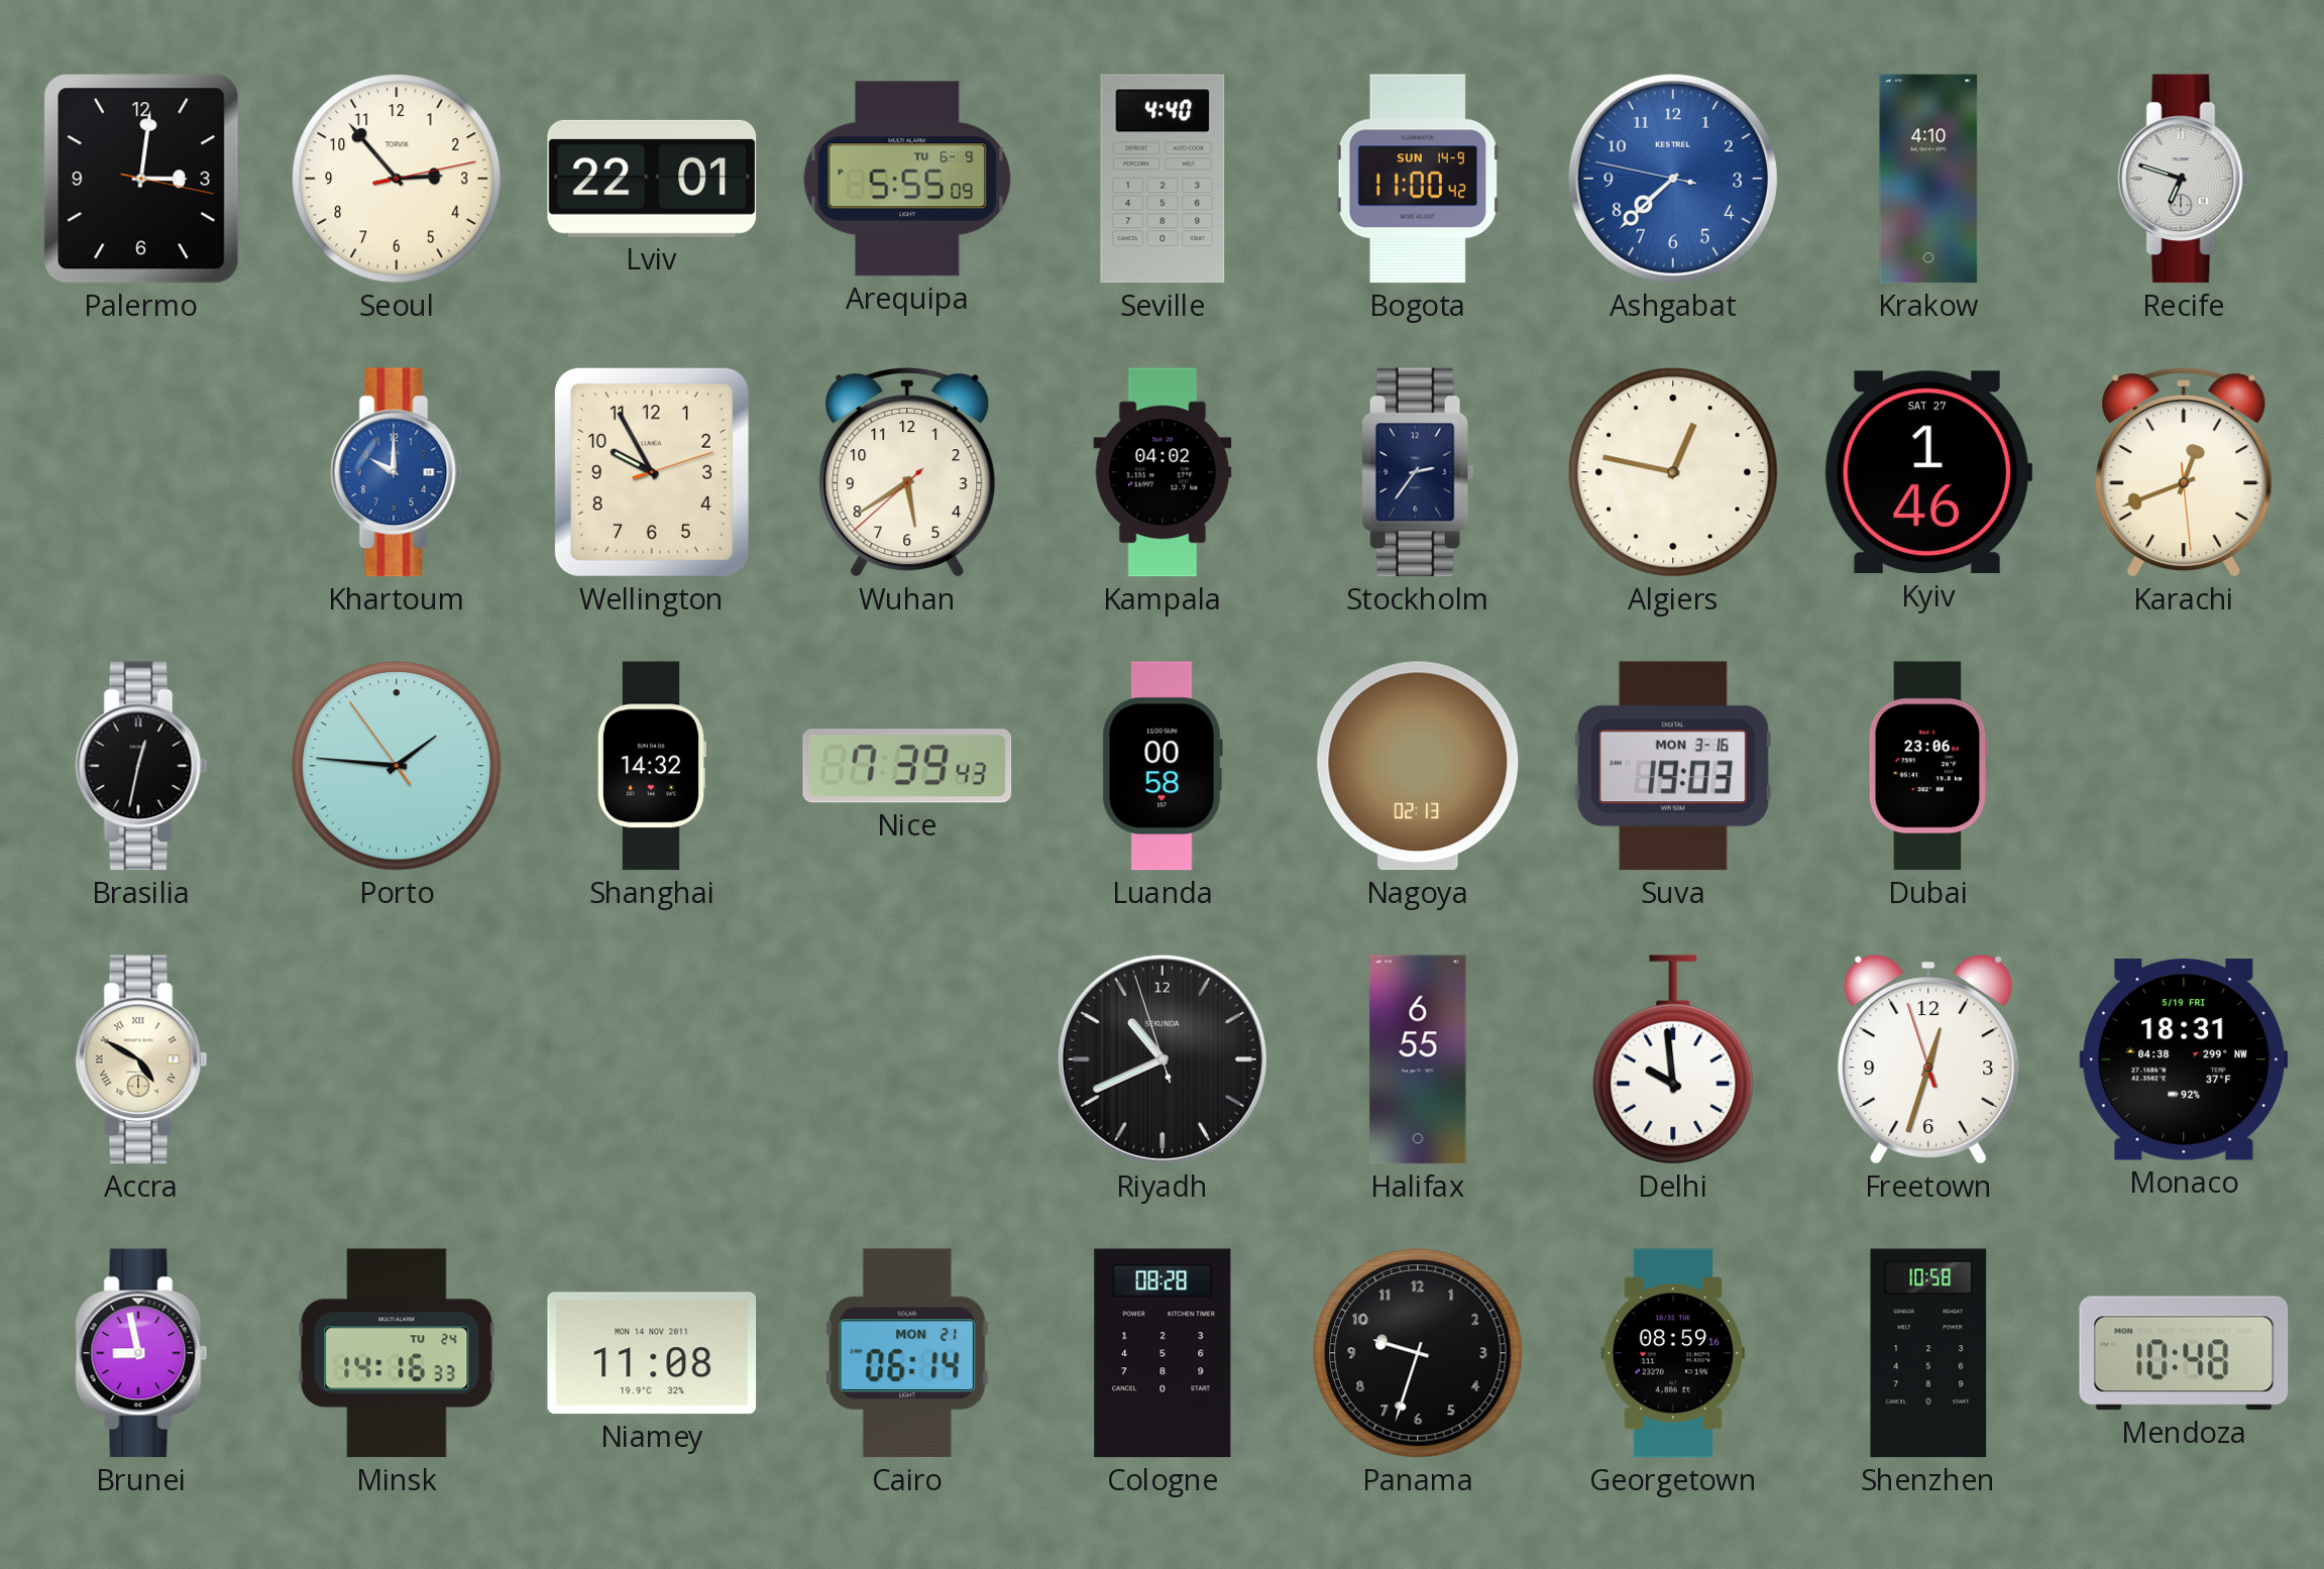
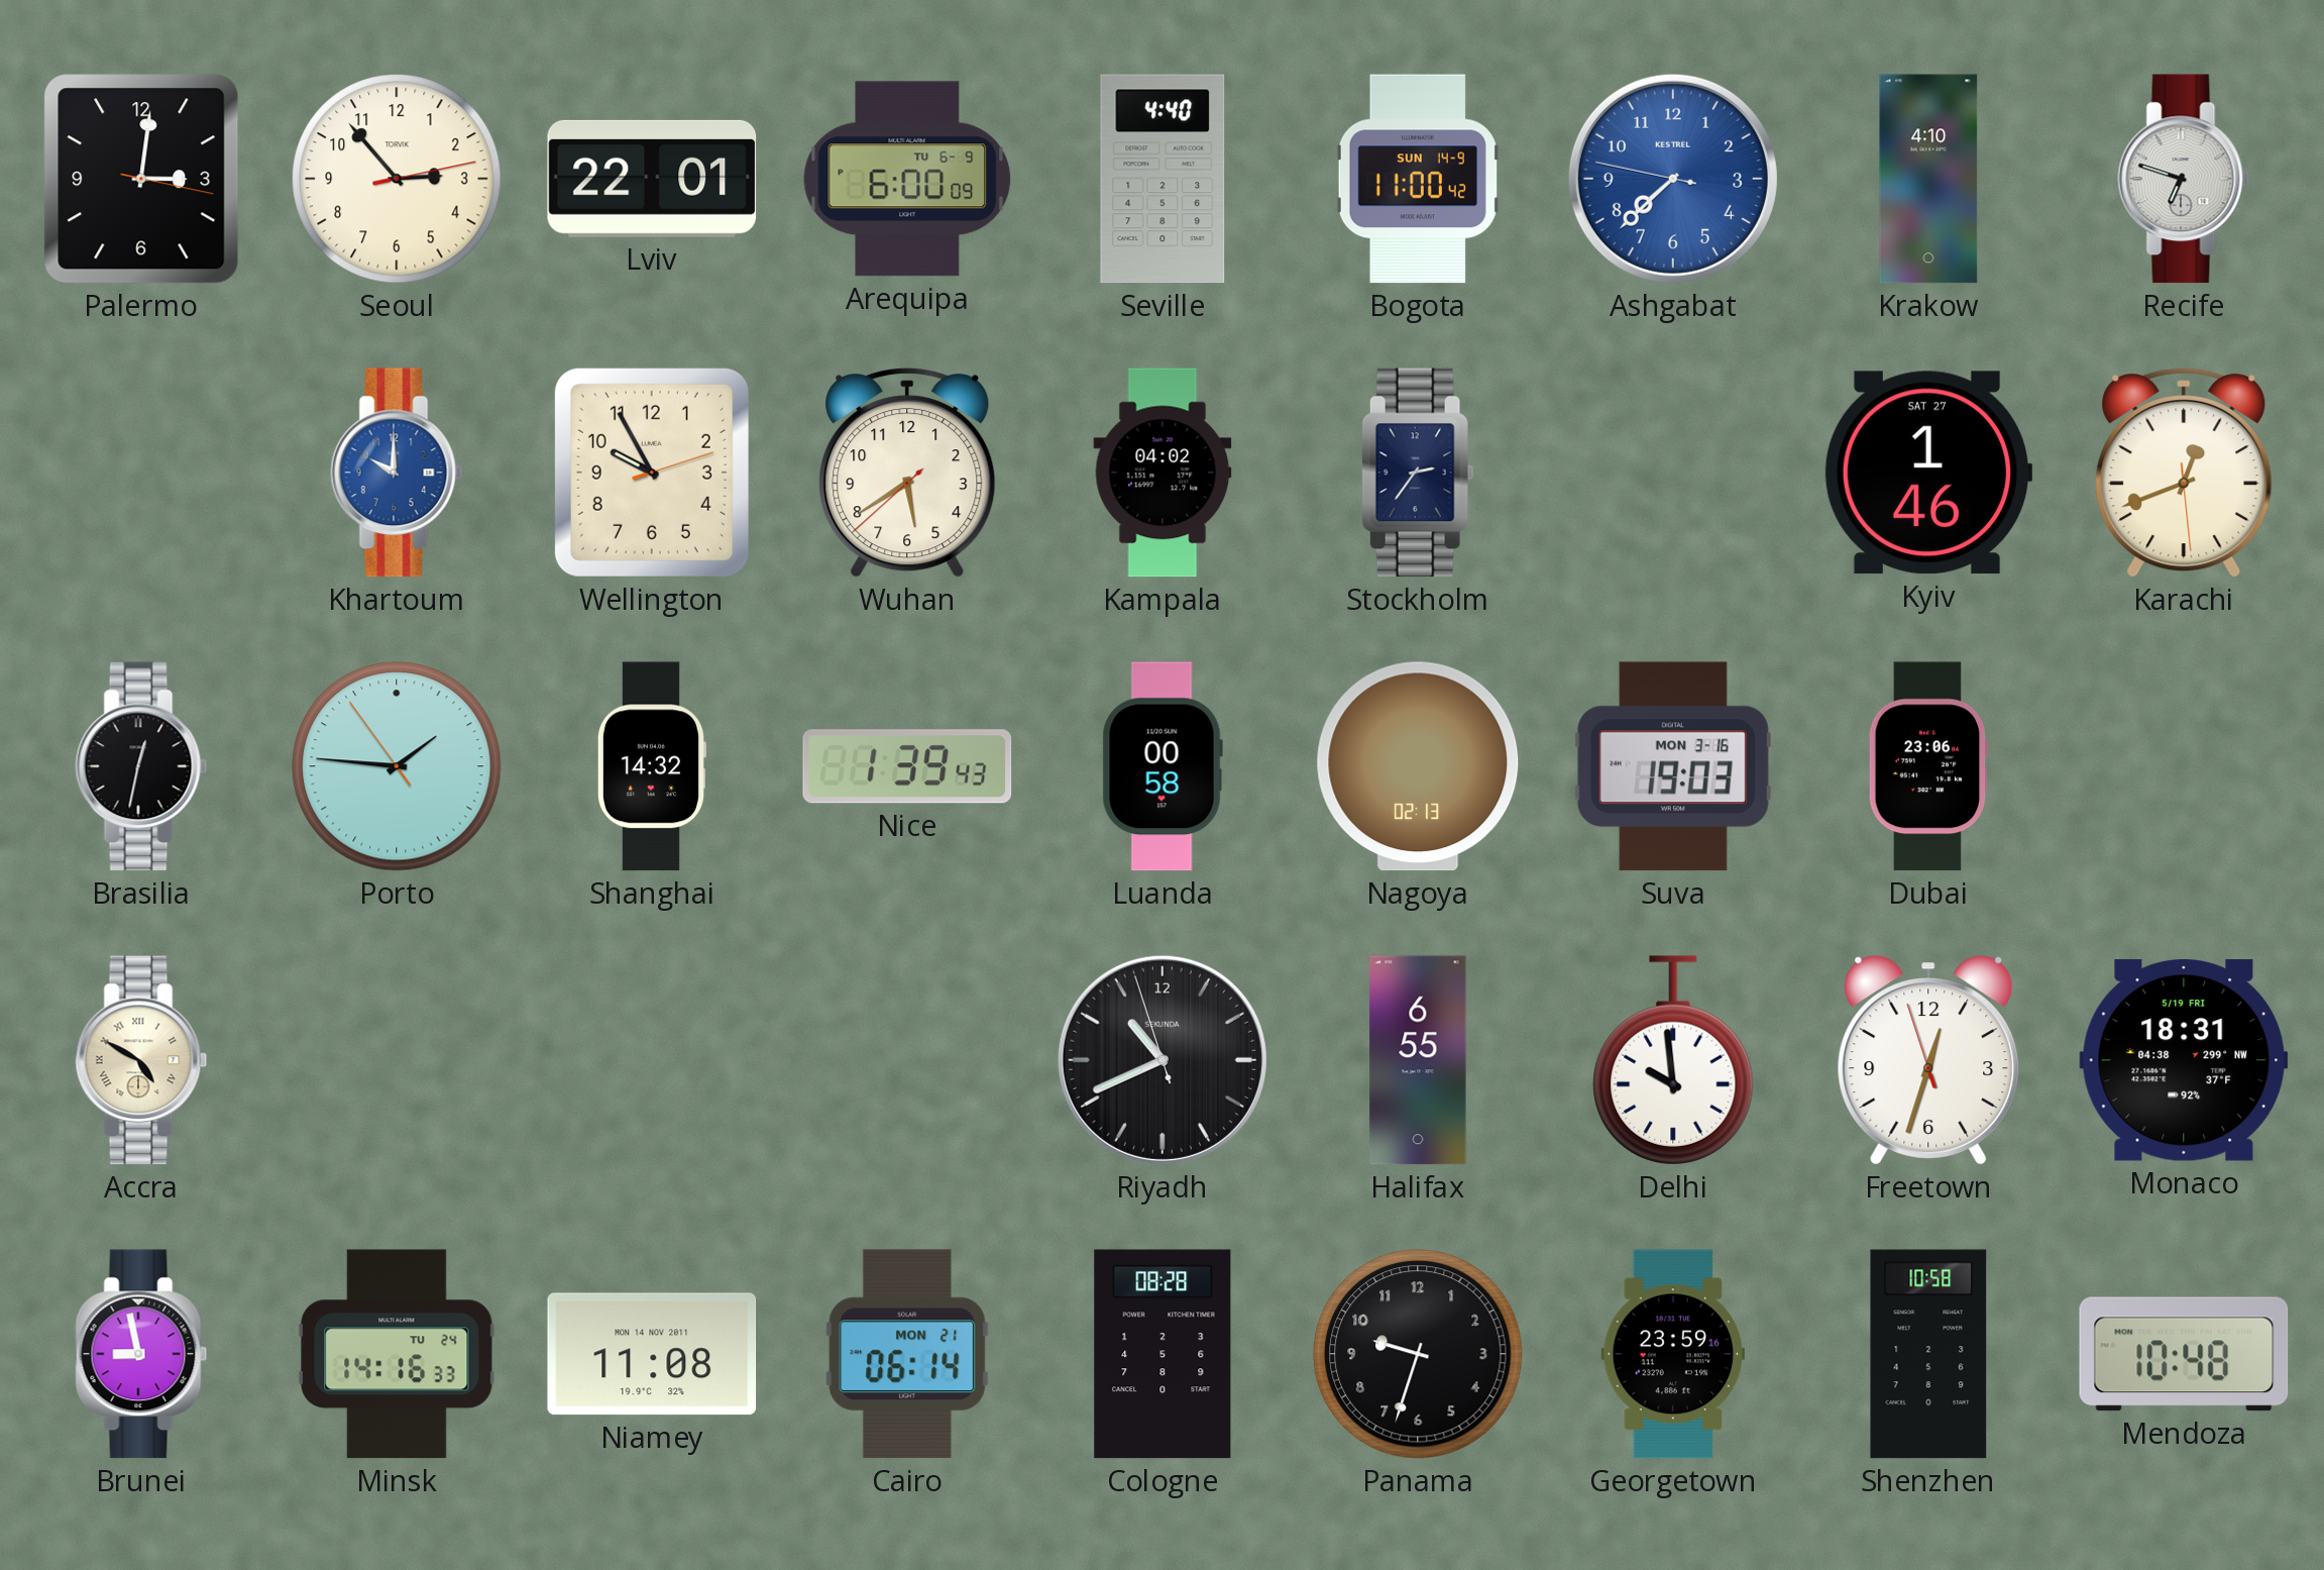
Arequipa: 5:55 -> 6:00 (907, 179)
Algiers: 12:47 -> none (1673, 472)
Nice: 7:39 -> 1:39 (907, 766)
Georgetown: 08:59 -> 23:59 (1672, 1354)
